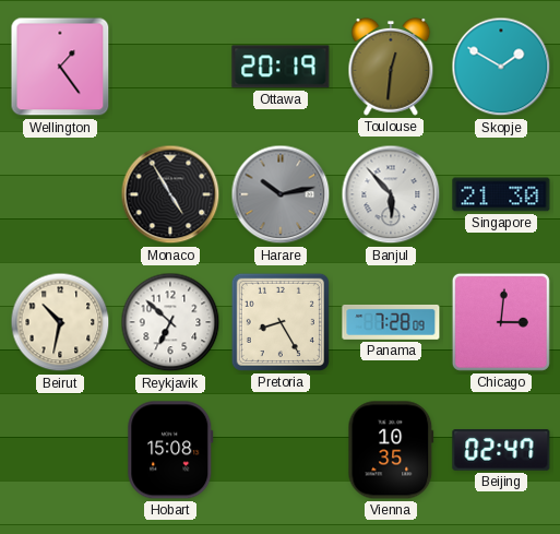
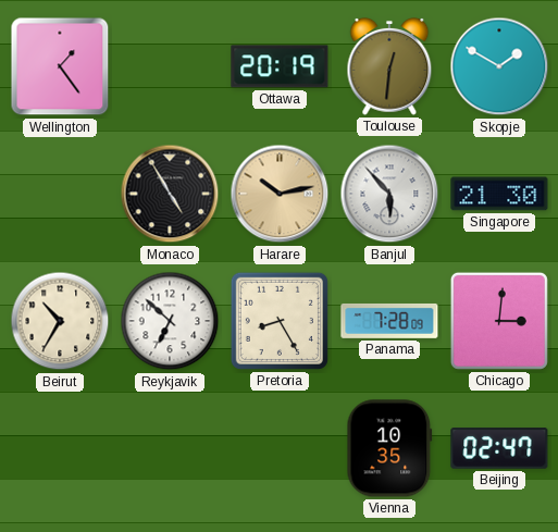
Harare dial: grey -> champagne (280, 194)
Beirut: 10:32 -> 10:35 (60, 321)
Hobart: 15:08 -> none (170, 450)
